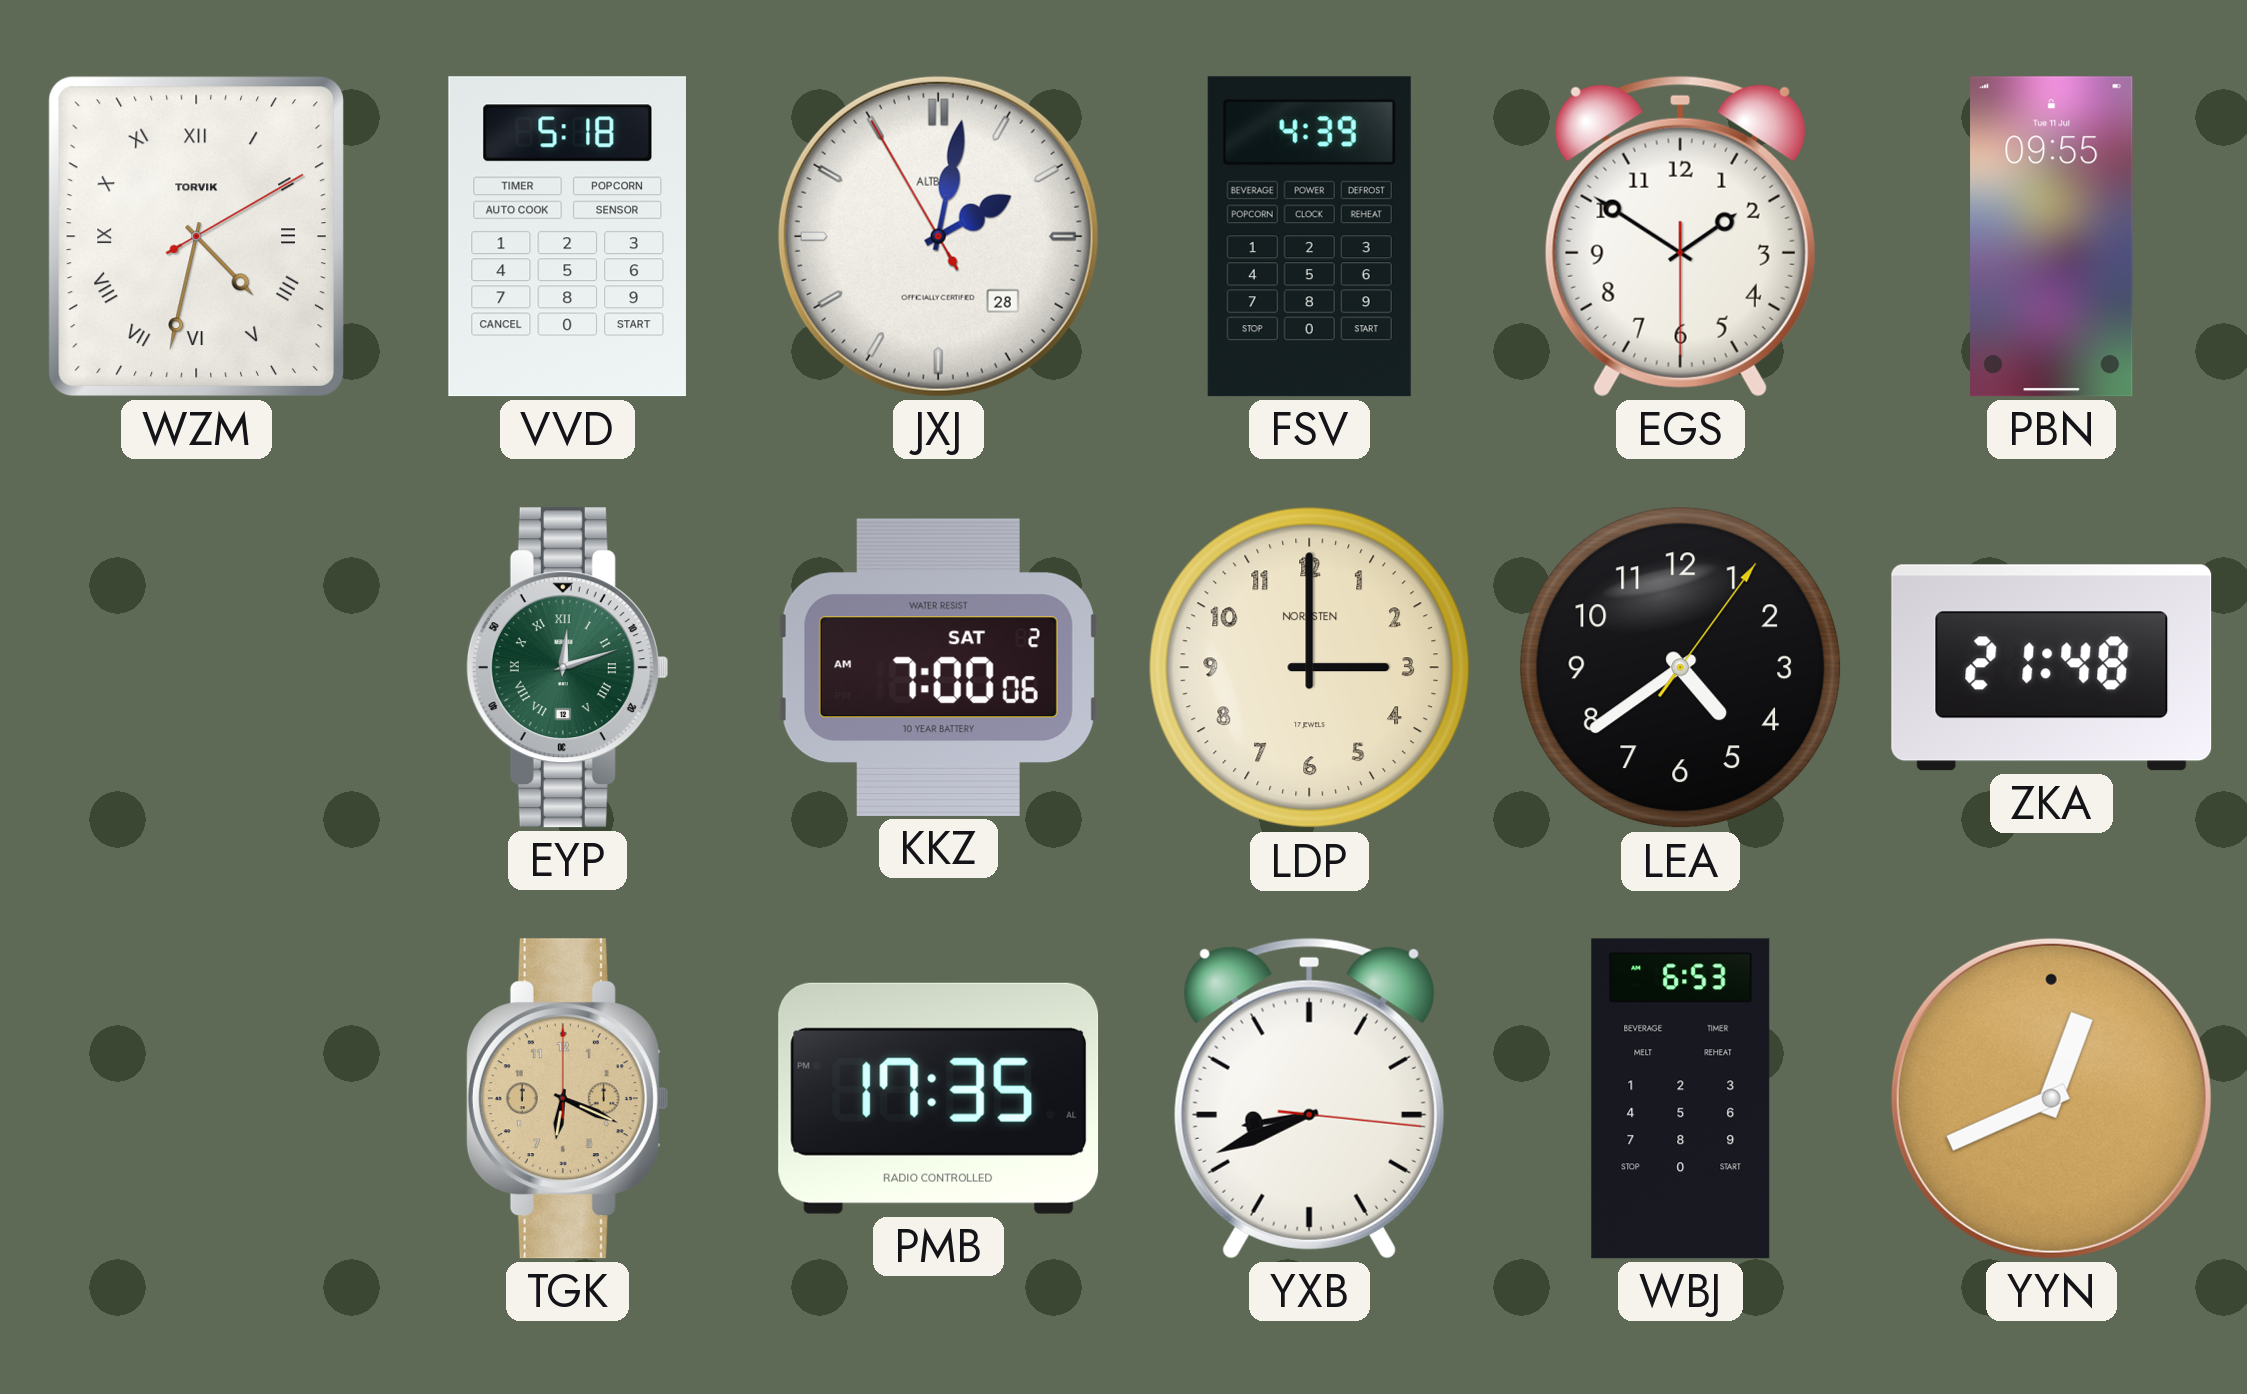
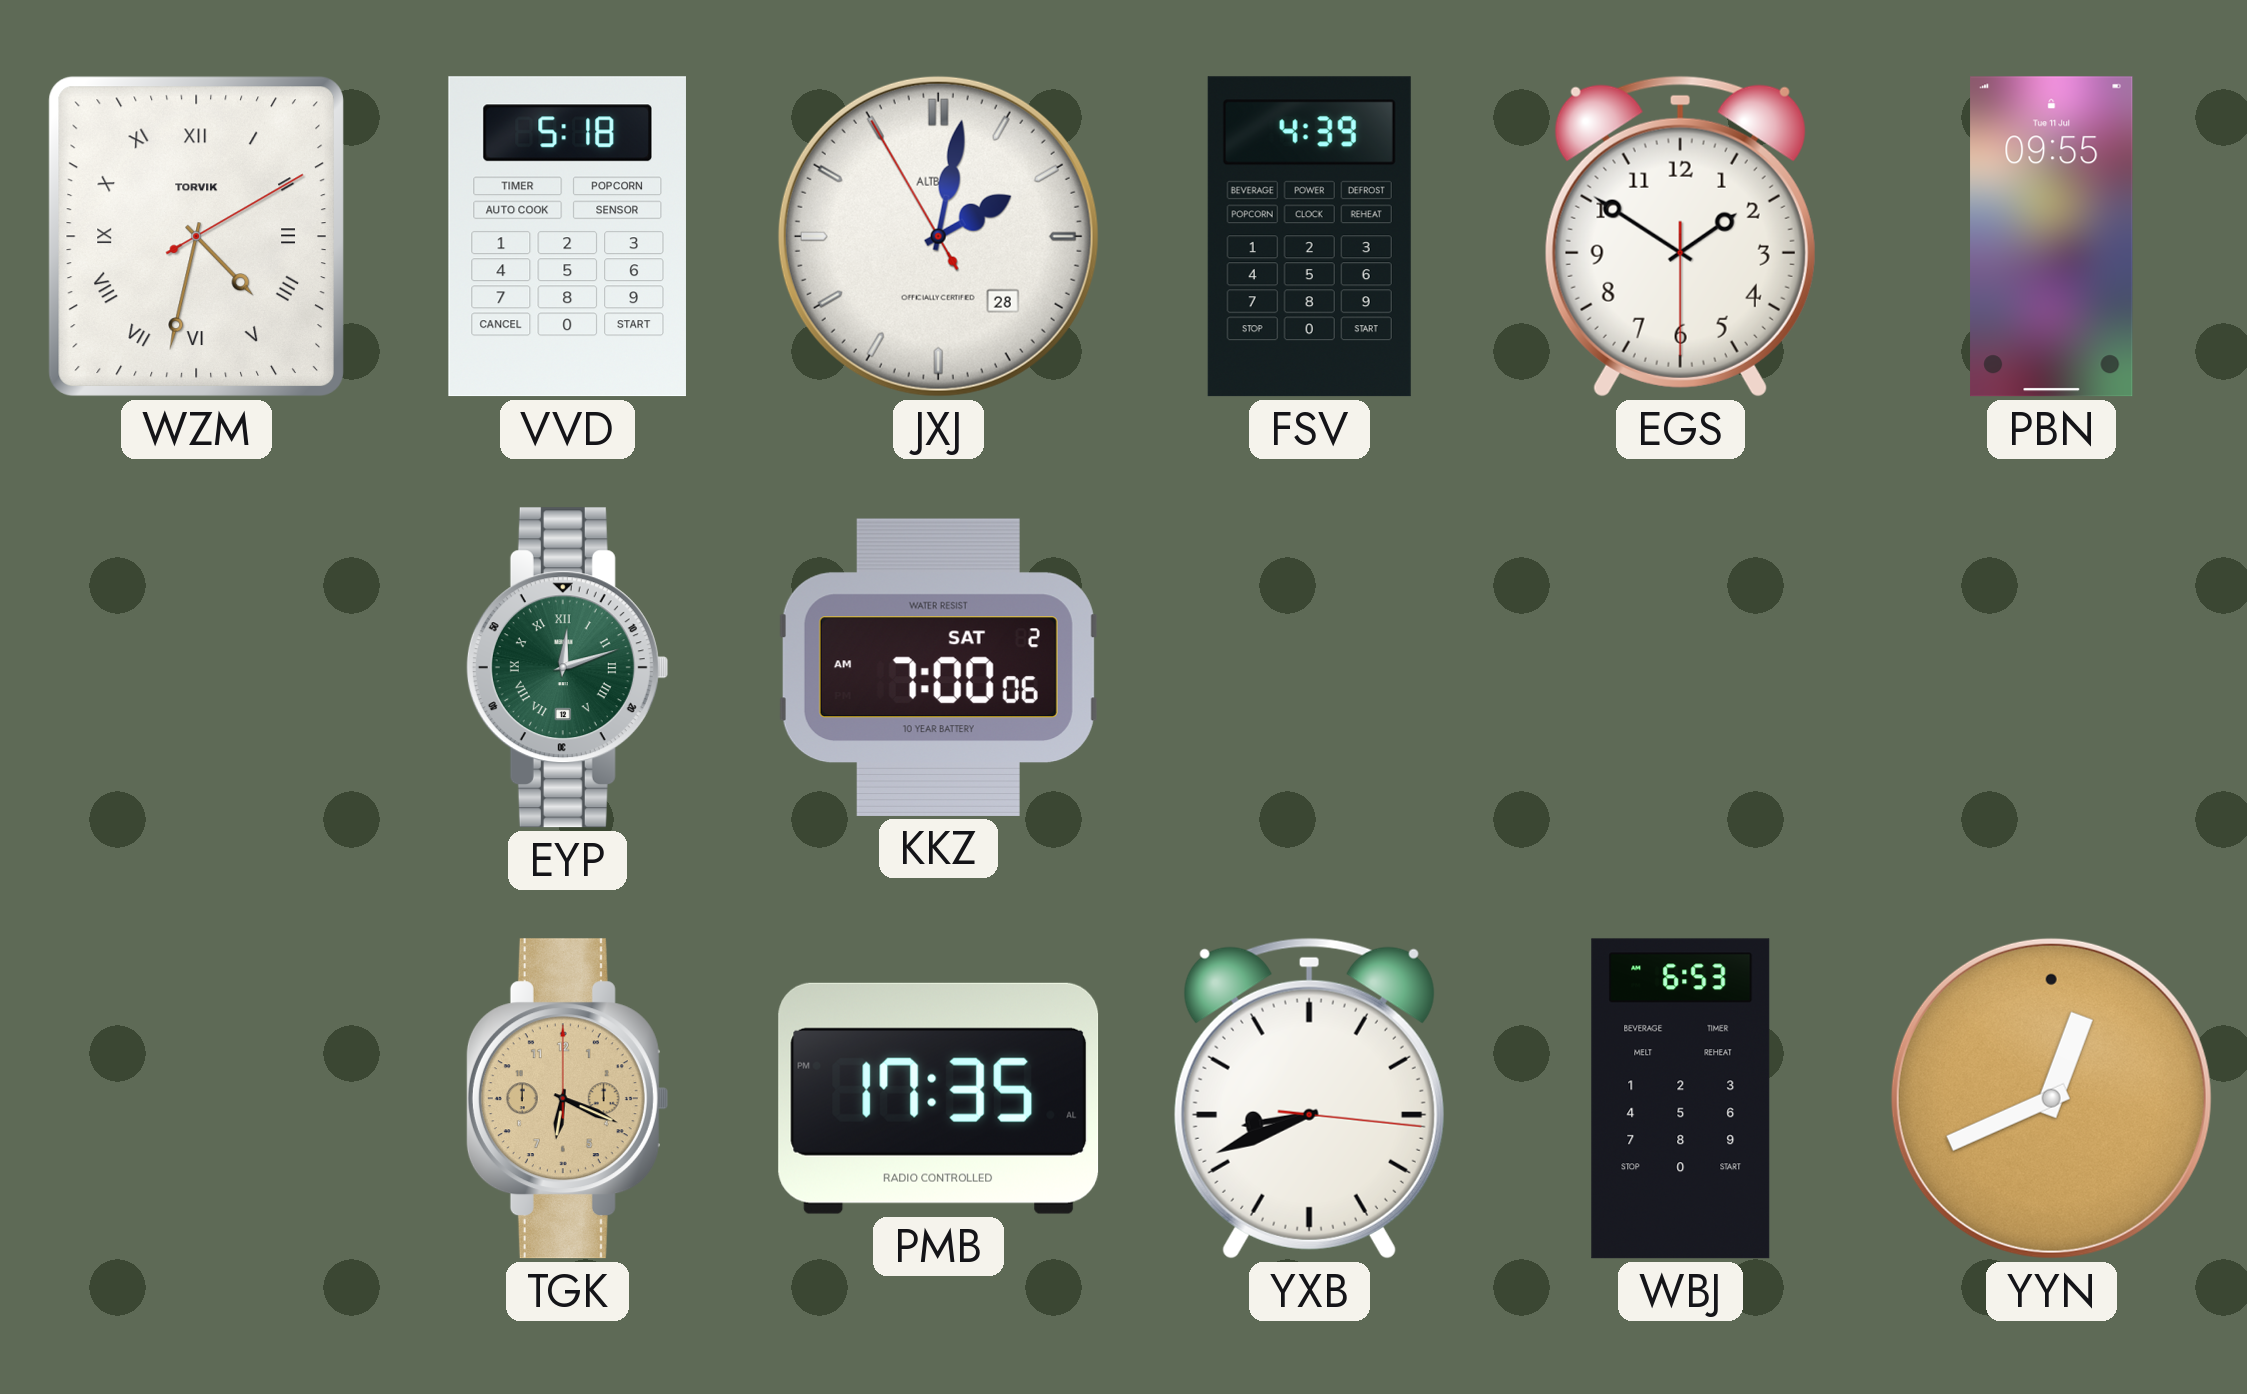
LDP: 3:00 -> none (1310, 668)
LEA: 4:39 -> none (1681, 668)
ZKA: 21:48 -> none (2052, 668)
